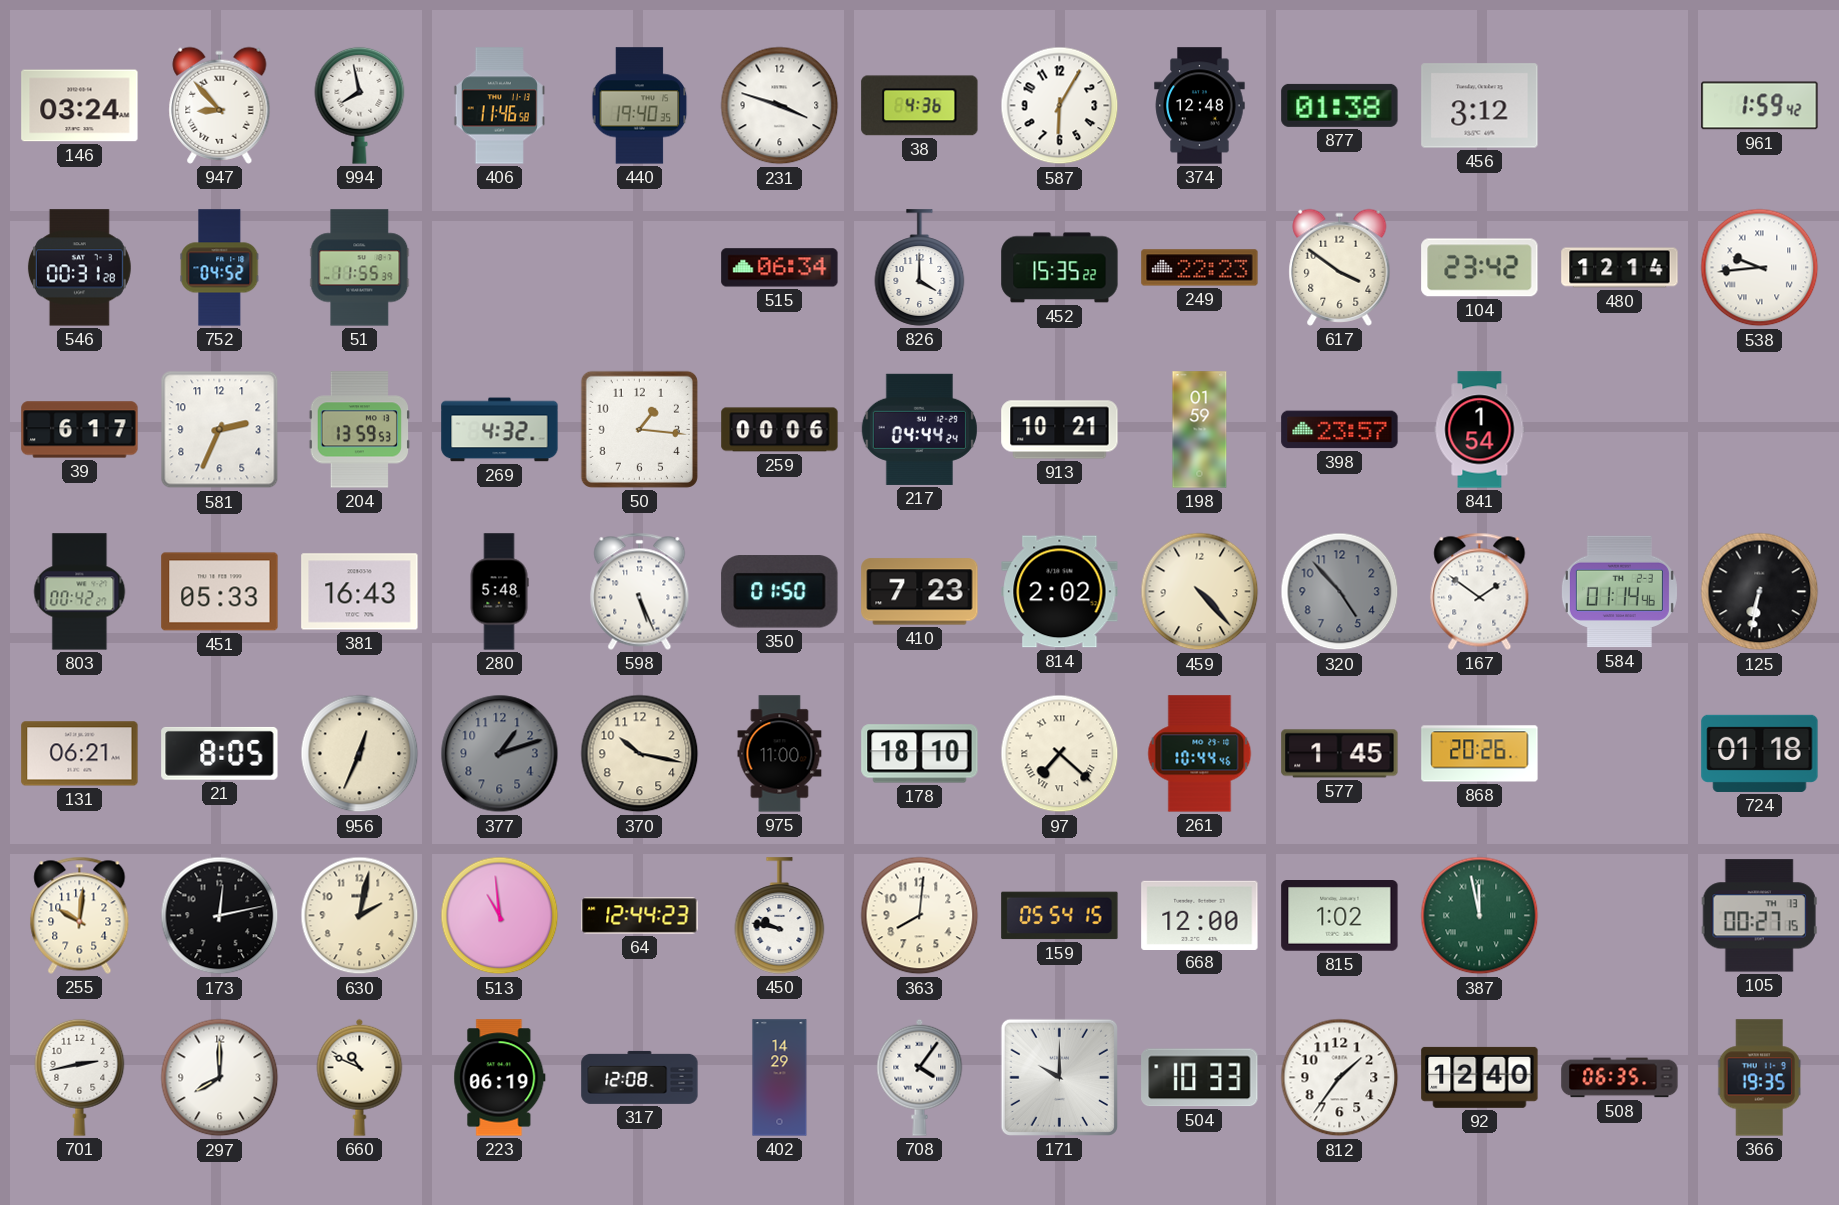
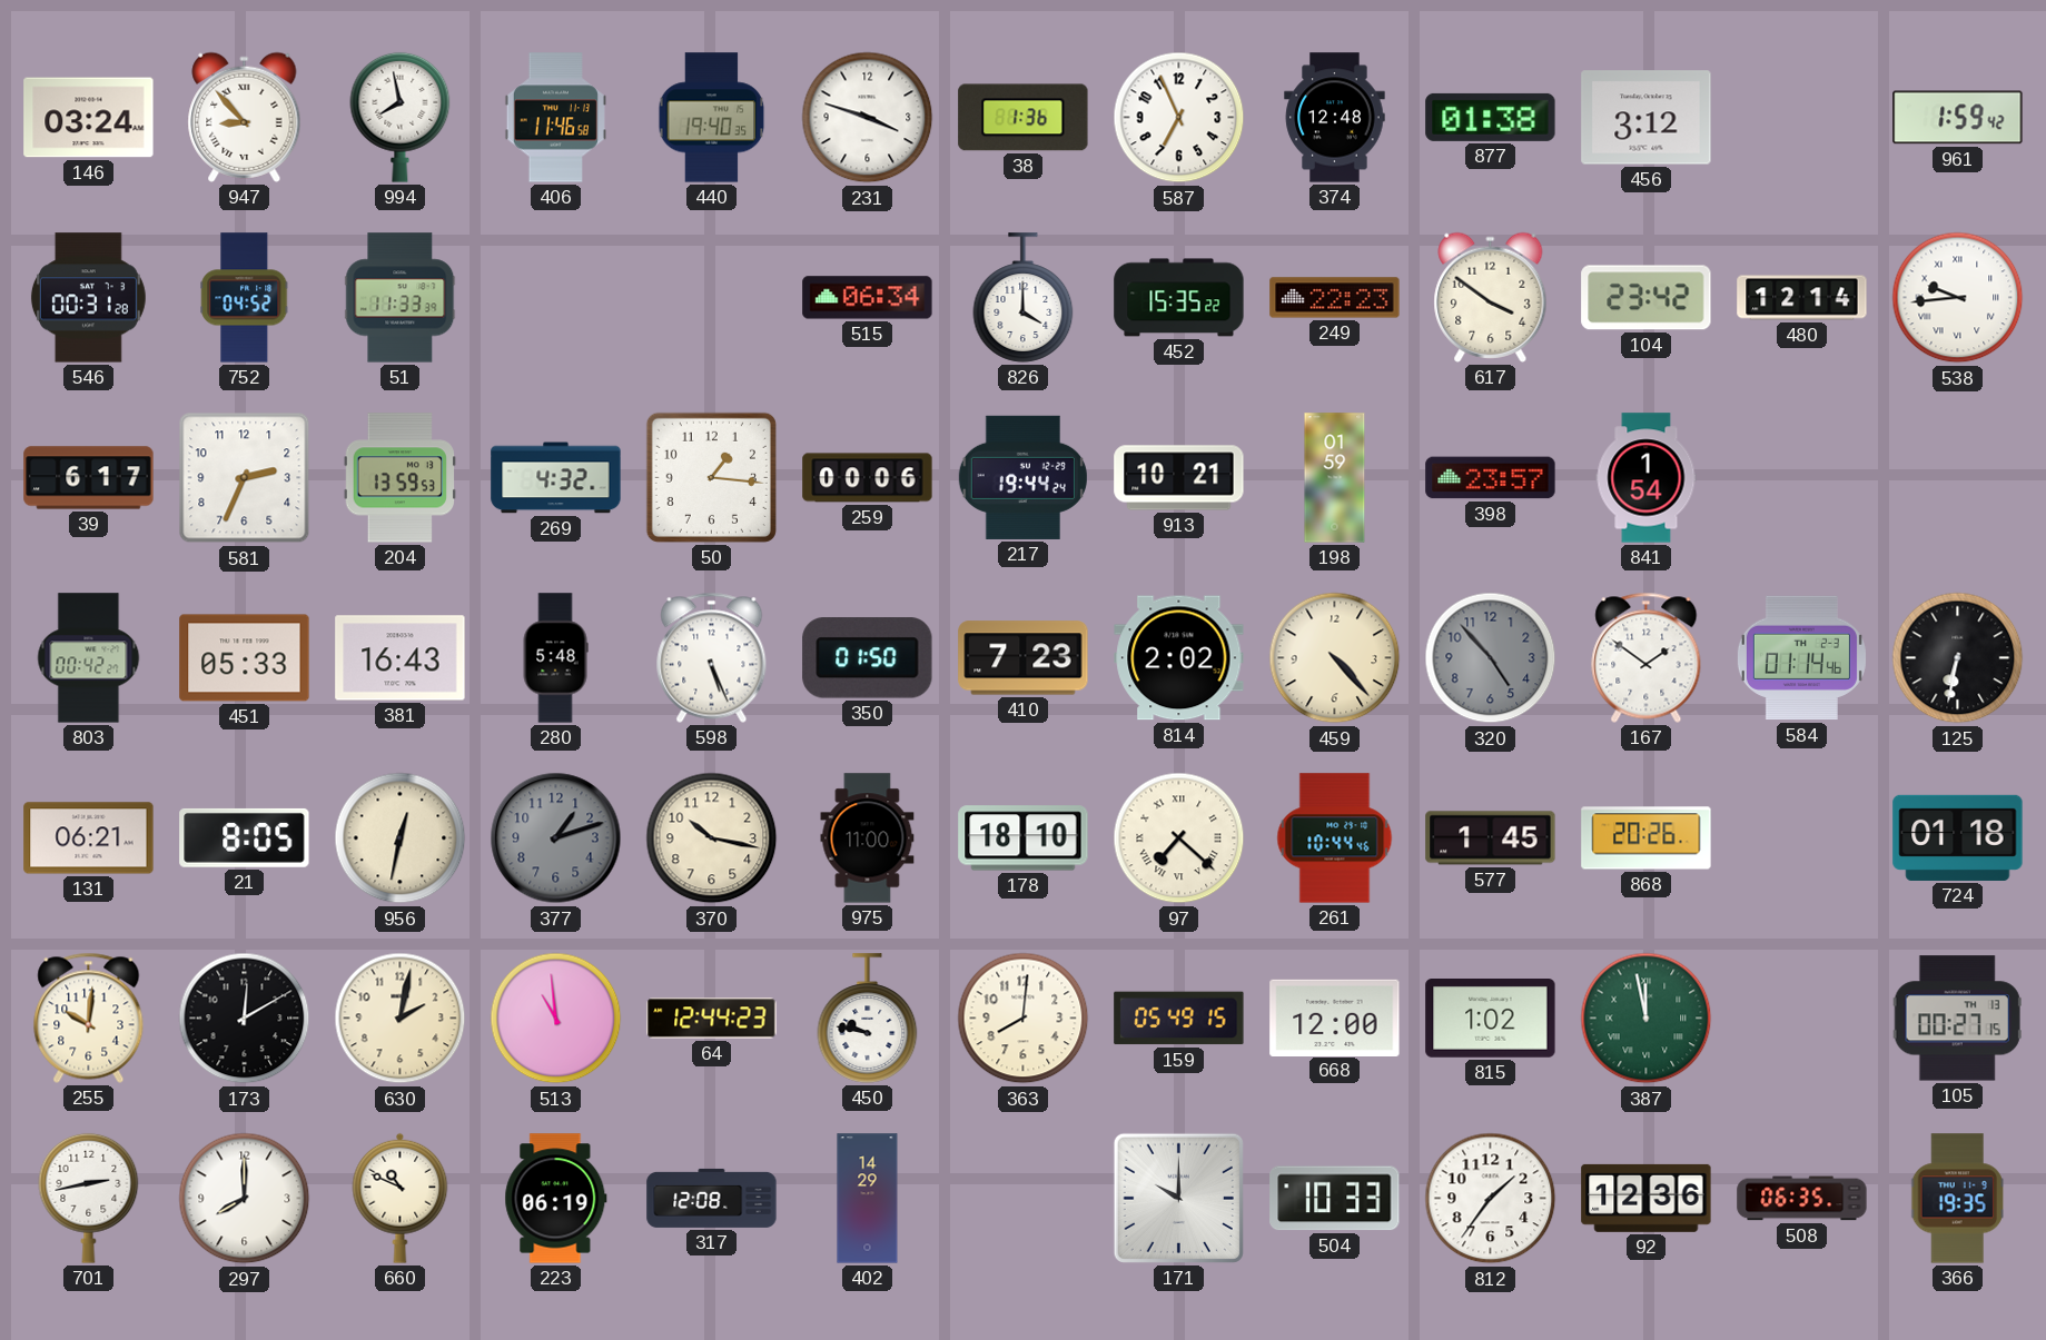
38: 4:36 -> 1:36 (1024, 118)
587: 6:05 -> 6:56 (1179, 118)
51: 11:55 -> 11:33 (401, 298)
217: 04:44 -> 19:44 (1022, 477)
956: 12:34 -> 12:32 (401, 838)
173: 12:13 -> 12:10 (245, 1019)
159: 05:54 -> 05:49 (1179, 1019)
708: 4:06 -> none (920, 1077)
92: 12:40 -> 12:36 (1647, 1198)
